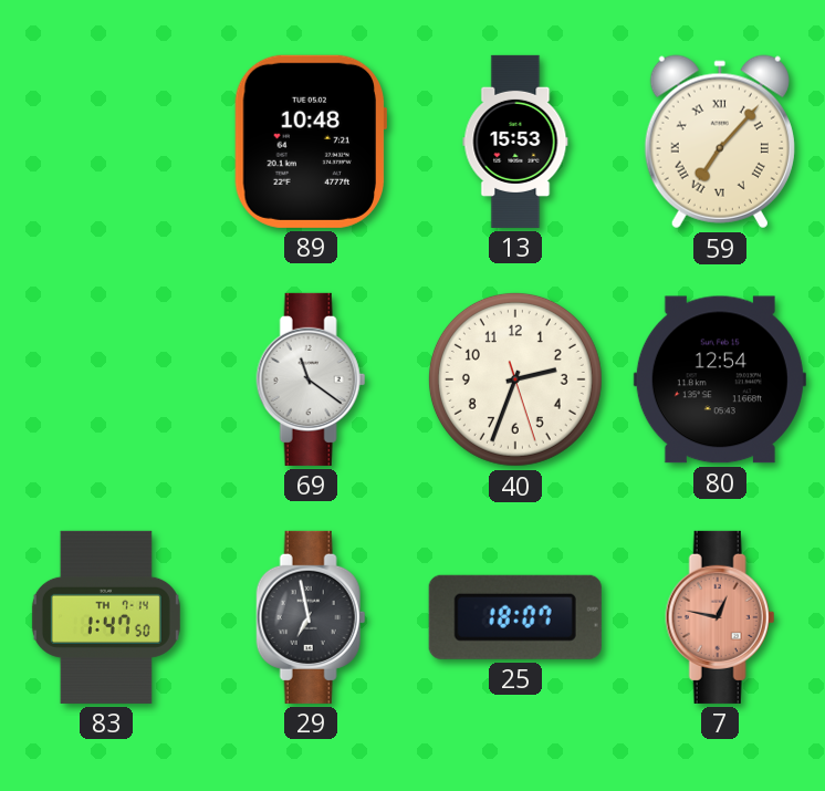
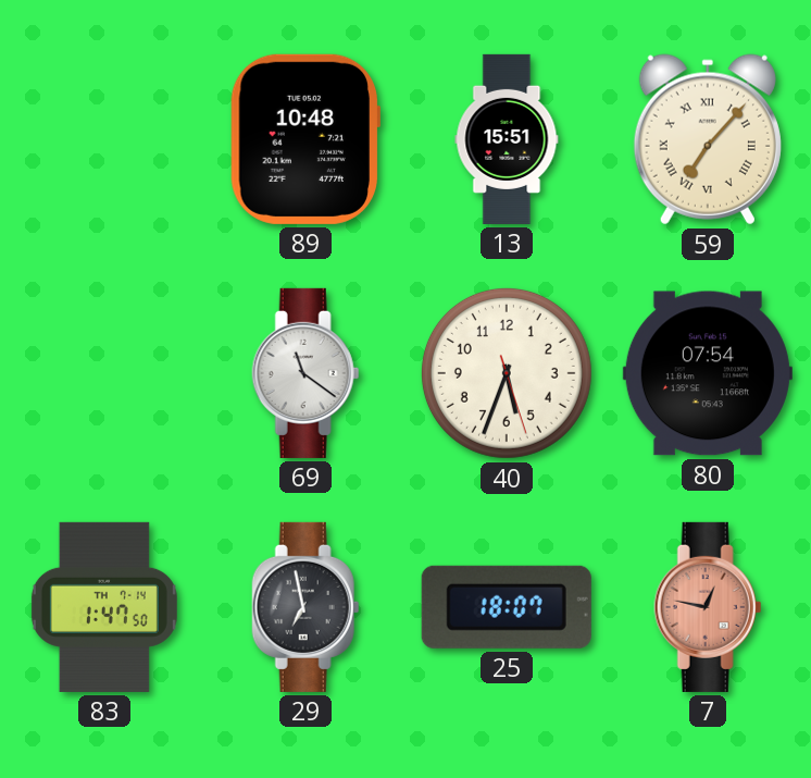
13: 15:53 -> 15:51 (507, 139)
40: 2:33 -> 5:33 (507, 373)
80: 12:54 -> 07:54 (708, 373)
